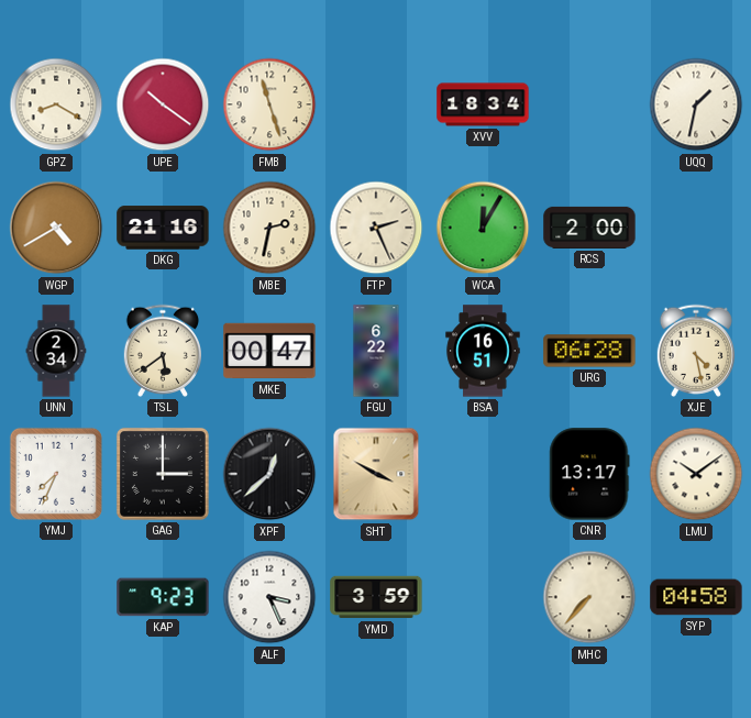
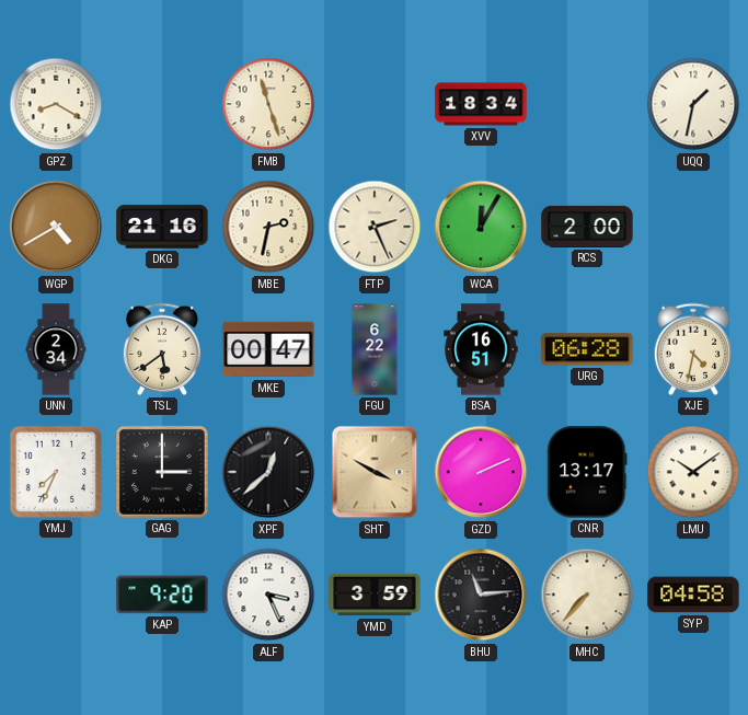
UPE: 10:21 -> none (163, 104)
XJE: 4:28 -> 4:32 (692, 349)
GZD: none -> 2:11 (481, 472)
KAP: 9:23 -> 9:20 (162, 595)
BHU: none -> 11:14 (481, 595)
